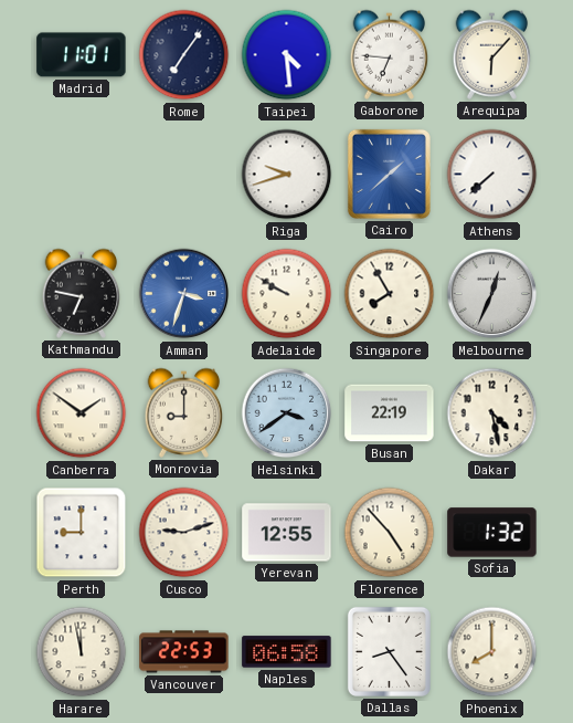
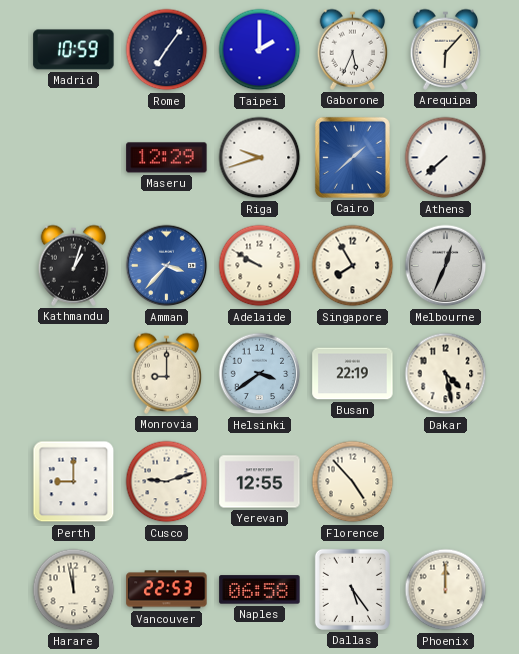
Madrid: 11:01 -> 10:59 (74, 50)
Taipei: 4:29 -> 2:00 (260, 50)
Gaborone: 6:46 -> 5:34 (353, 49)
Maseru: none -> 12:29 (167, 158)
Kathmandu: 6:47 -> 1:03 (74, 265)
Amman: 3:33 -> 3:37 (167, 266)
Canberra: 1:51 -> none (82, 413)
Sofia: 1:32 -> none (492, 533)
Dallas: 8:24 -> 5:24 (352, 589)
Phoenix: 8:00 -> 12:00 (446, 590)
